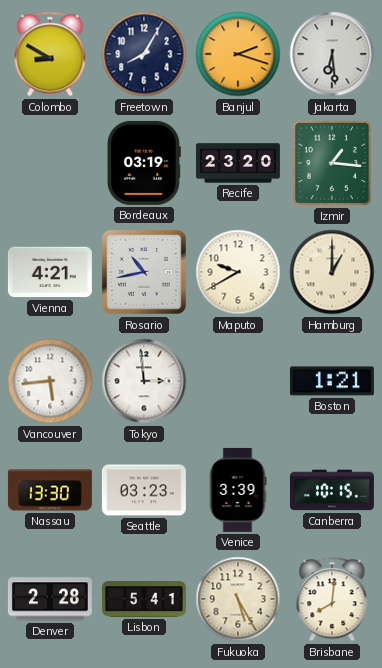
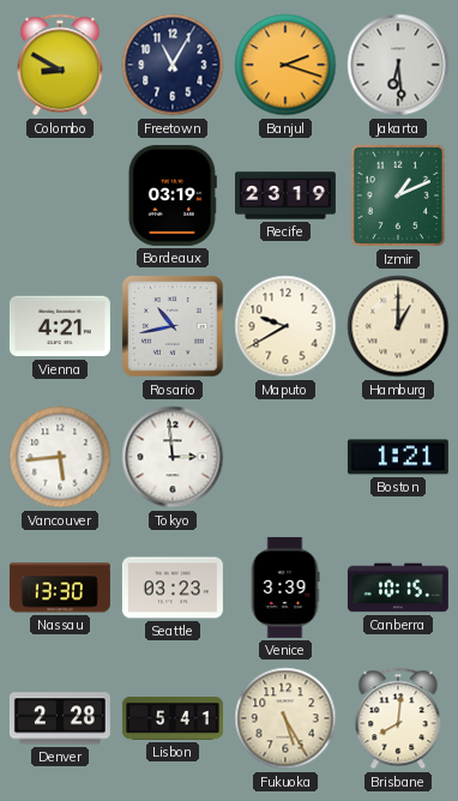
Freetown: 8:05 -> 11:05 (173, 65)
Recife: 23:20 -> 23:19 (285, 195)
Izmir: 1:16 -> 1:11 (398, 195)
